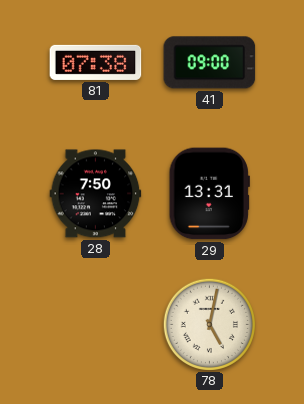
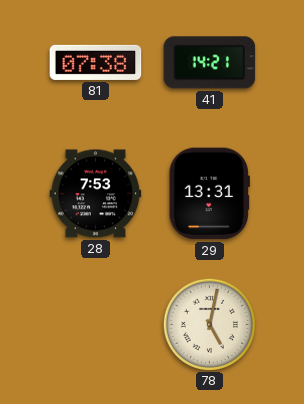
41: 09:00 -> 14:21 (210, 63)
28: 7:50 -> 7:53 (96, 194)
